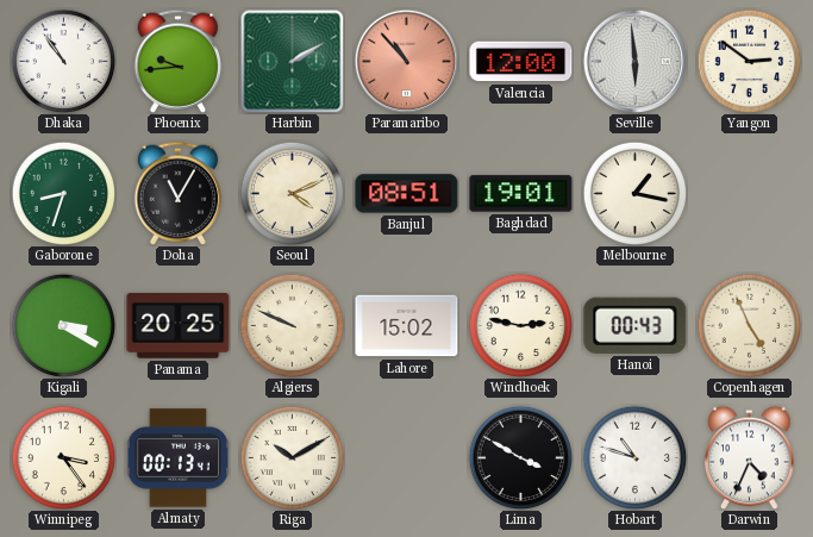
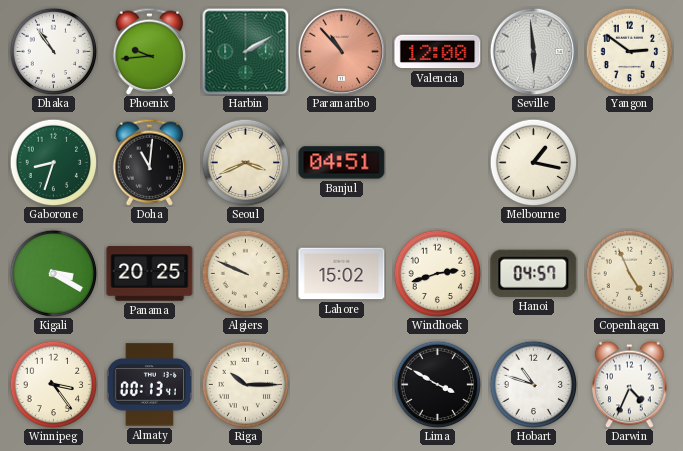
Doha: 11:05 -> 11:01 (150, 162)
Seoul: 4:11 -> 3:41 (245, 162)
Banjul: 08:51 -> 04:51 (342, 163)
Baghdad: 19:01 -> none (521, 194)
Windhoek: 2:47 -> 2:42 (437, 273)
Hanoi: 00:43 -> 04:57 (534, 273)
Riga: 10:10 -> 10:15 (245, 384)
